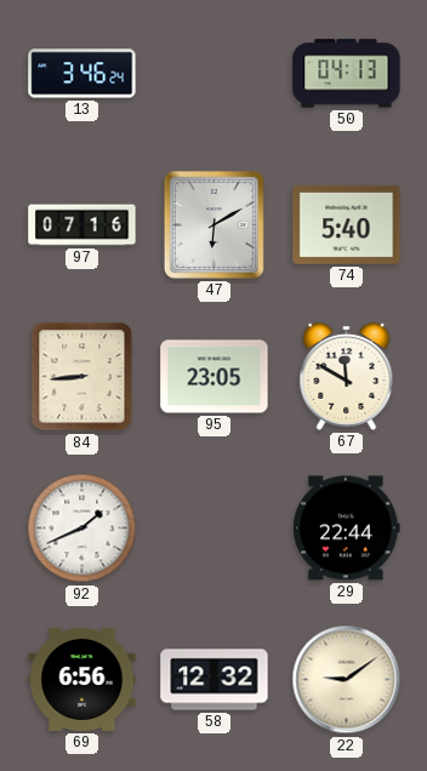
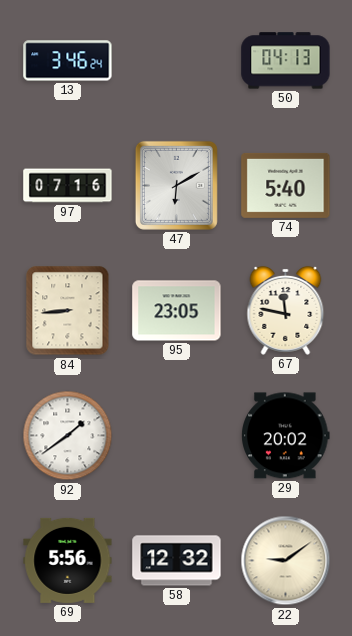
67: 11:50 -> 11:47 (286, 310)
92: 1:41 -> 1:39 (68, 436)
29: 22:44 -> 20:02 (286, 436)
69: 6:56 -> 5:56 (68, 560)
